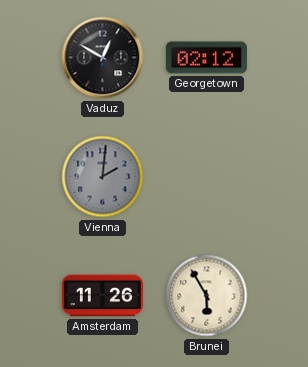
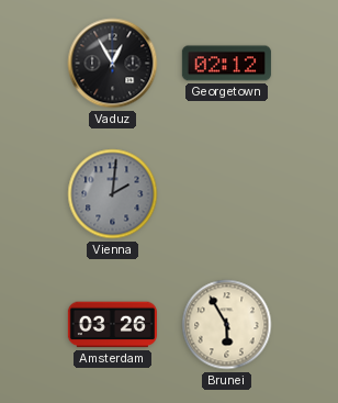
Vaduz: 12:50 -> 12:55 (113, 64)
Amsterdam: 11:26 -> 03:26 (112, 325)
